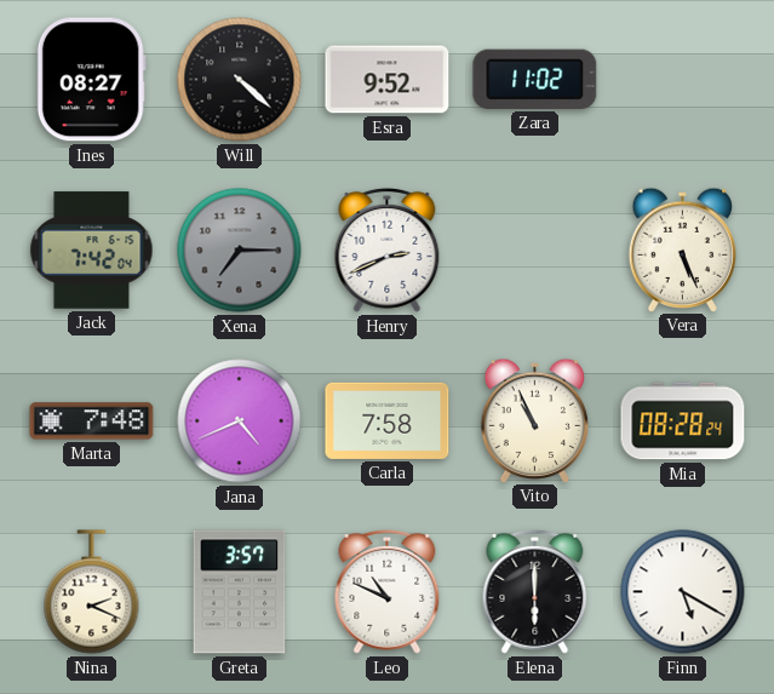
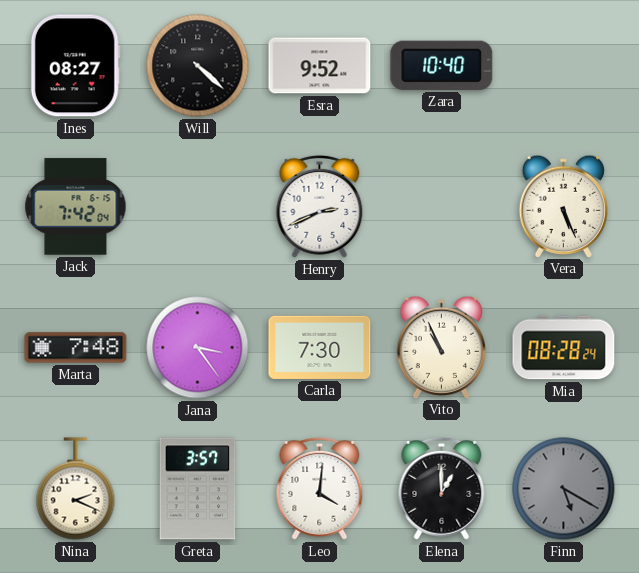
Zara: 11:02 -> 10:40 (442, 65)
Xena: 7:15 -> none (240, 251)
Jana: 4:41 -> 3:24 (198, 348)
Carla: 7:58 -> 7:30 (320, 347)
Leo: 10:49 -> 4:01 (320, 488)
Elena: 6:00 -> 1:00 (442, 488)
Finn dial: white -> grey (564, 489)
